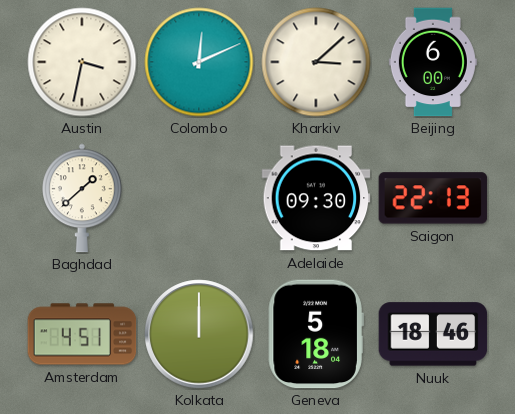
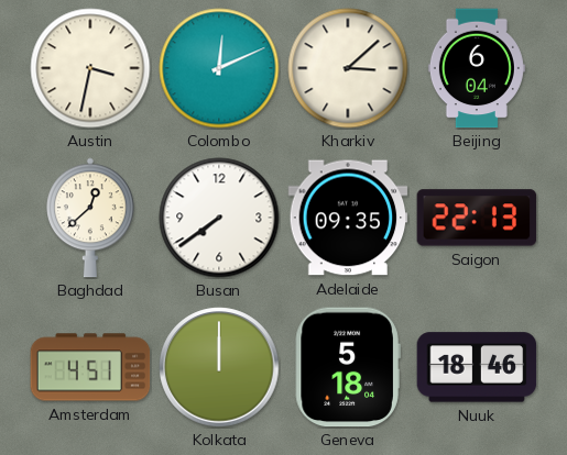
Beijing: 6:00 -> 6:04 (477, 68)
Baghdad: 1:38 -> 12:38 (91, 218)
Busan: none -> 7:39 (219, 218)
Adelaide: 09:30 -> 09:35 (348, 218)
